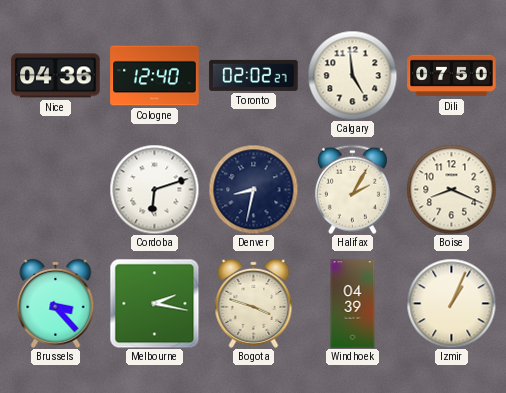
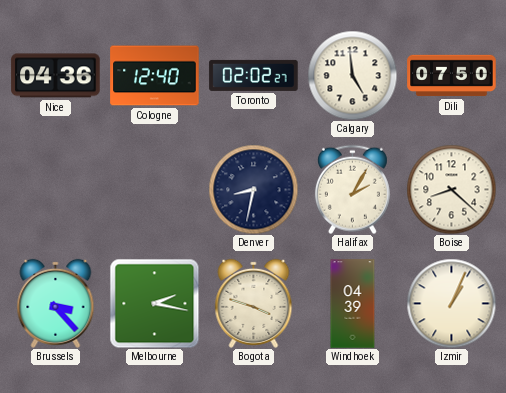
Cordoba: 6:12 -> none (154, 189)
Boise: 8:19 -> 8:22 (451, 189)
